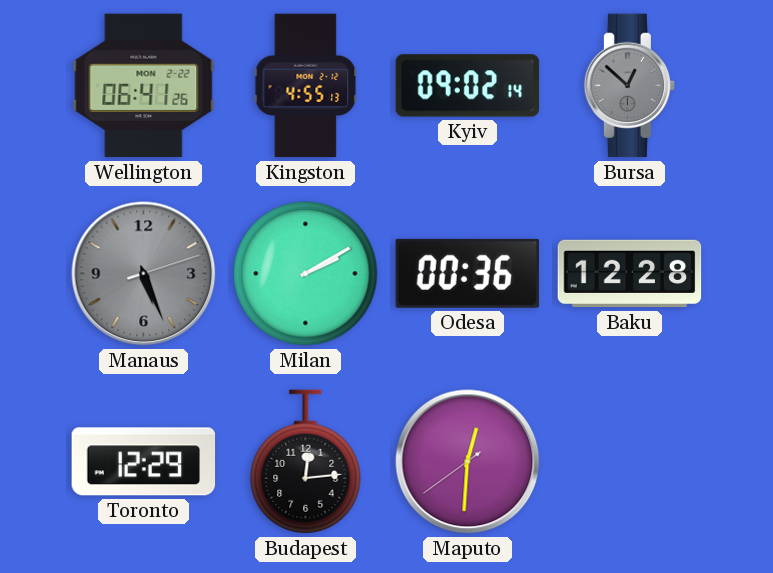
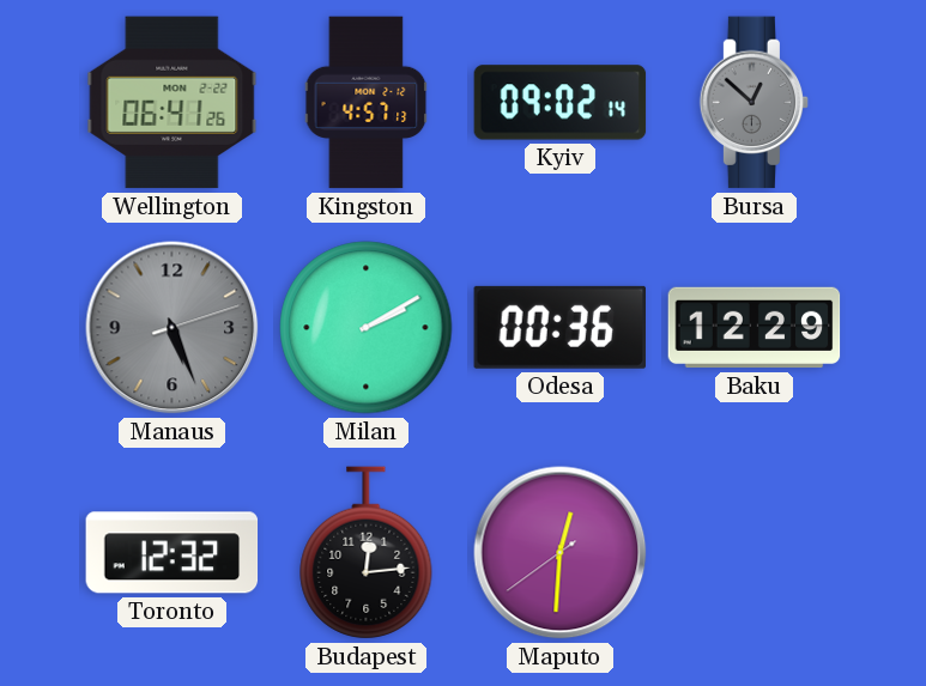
Kingston: 4:55 -> 4:57 (367, 103)
Baku: 12:28 -> 12:29 (755, 328)
Toronto: 12:29 -> 12:32 (173, 553)
